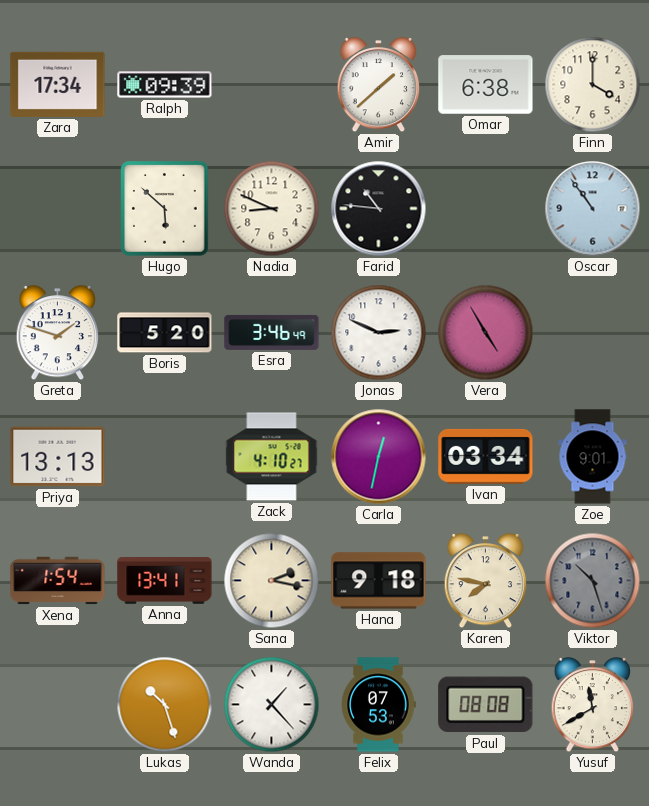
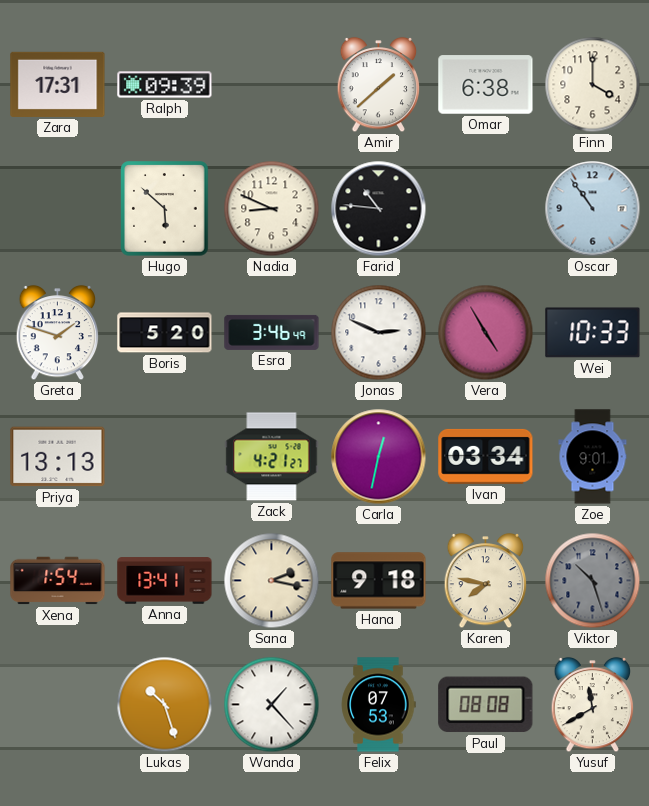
Zara: 17:34 -> 17:31 (58, 84)
Wei: none -> 10:33 (593, 333)
Zack: 4:10 -> 4:21 (272, 457)
